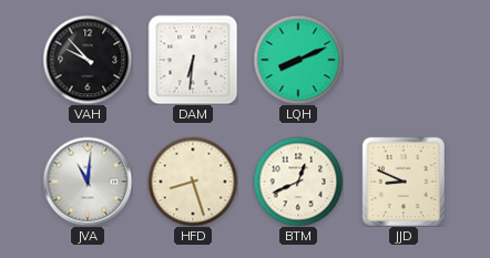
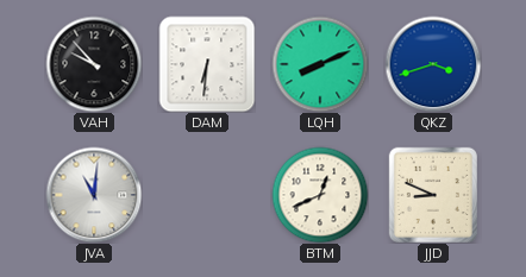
QKZ: none -> 3:42 (433, 64)
HFD: 8:27 -> none (193, 182)
